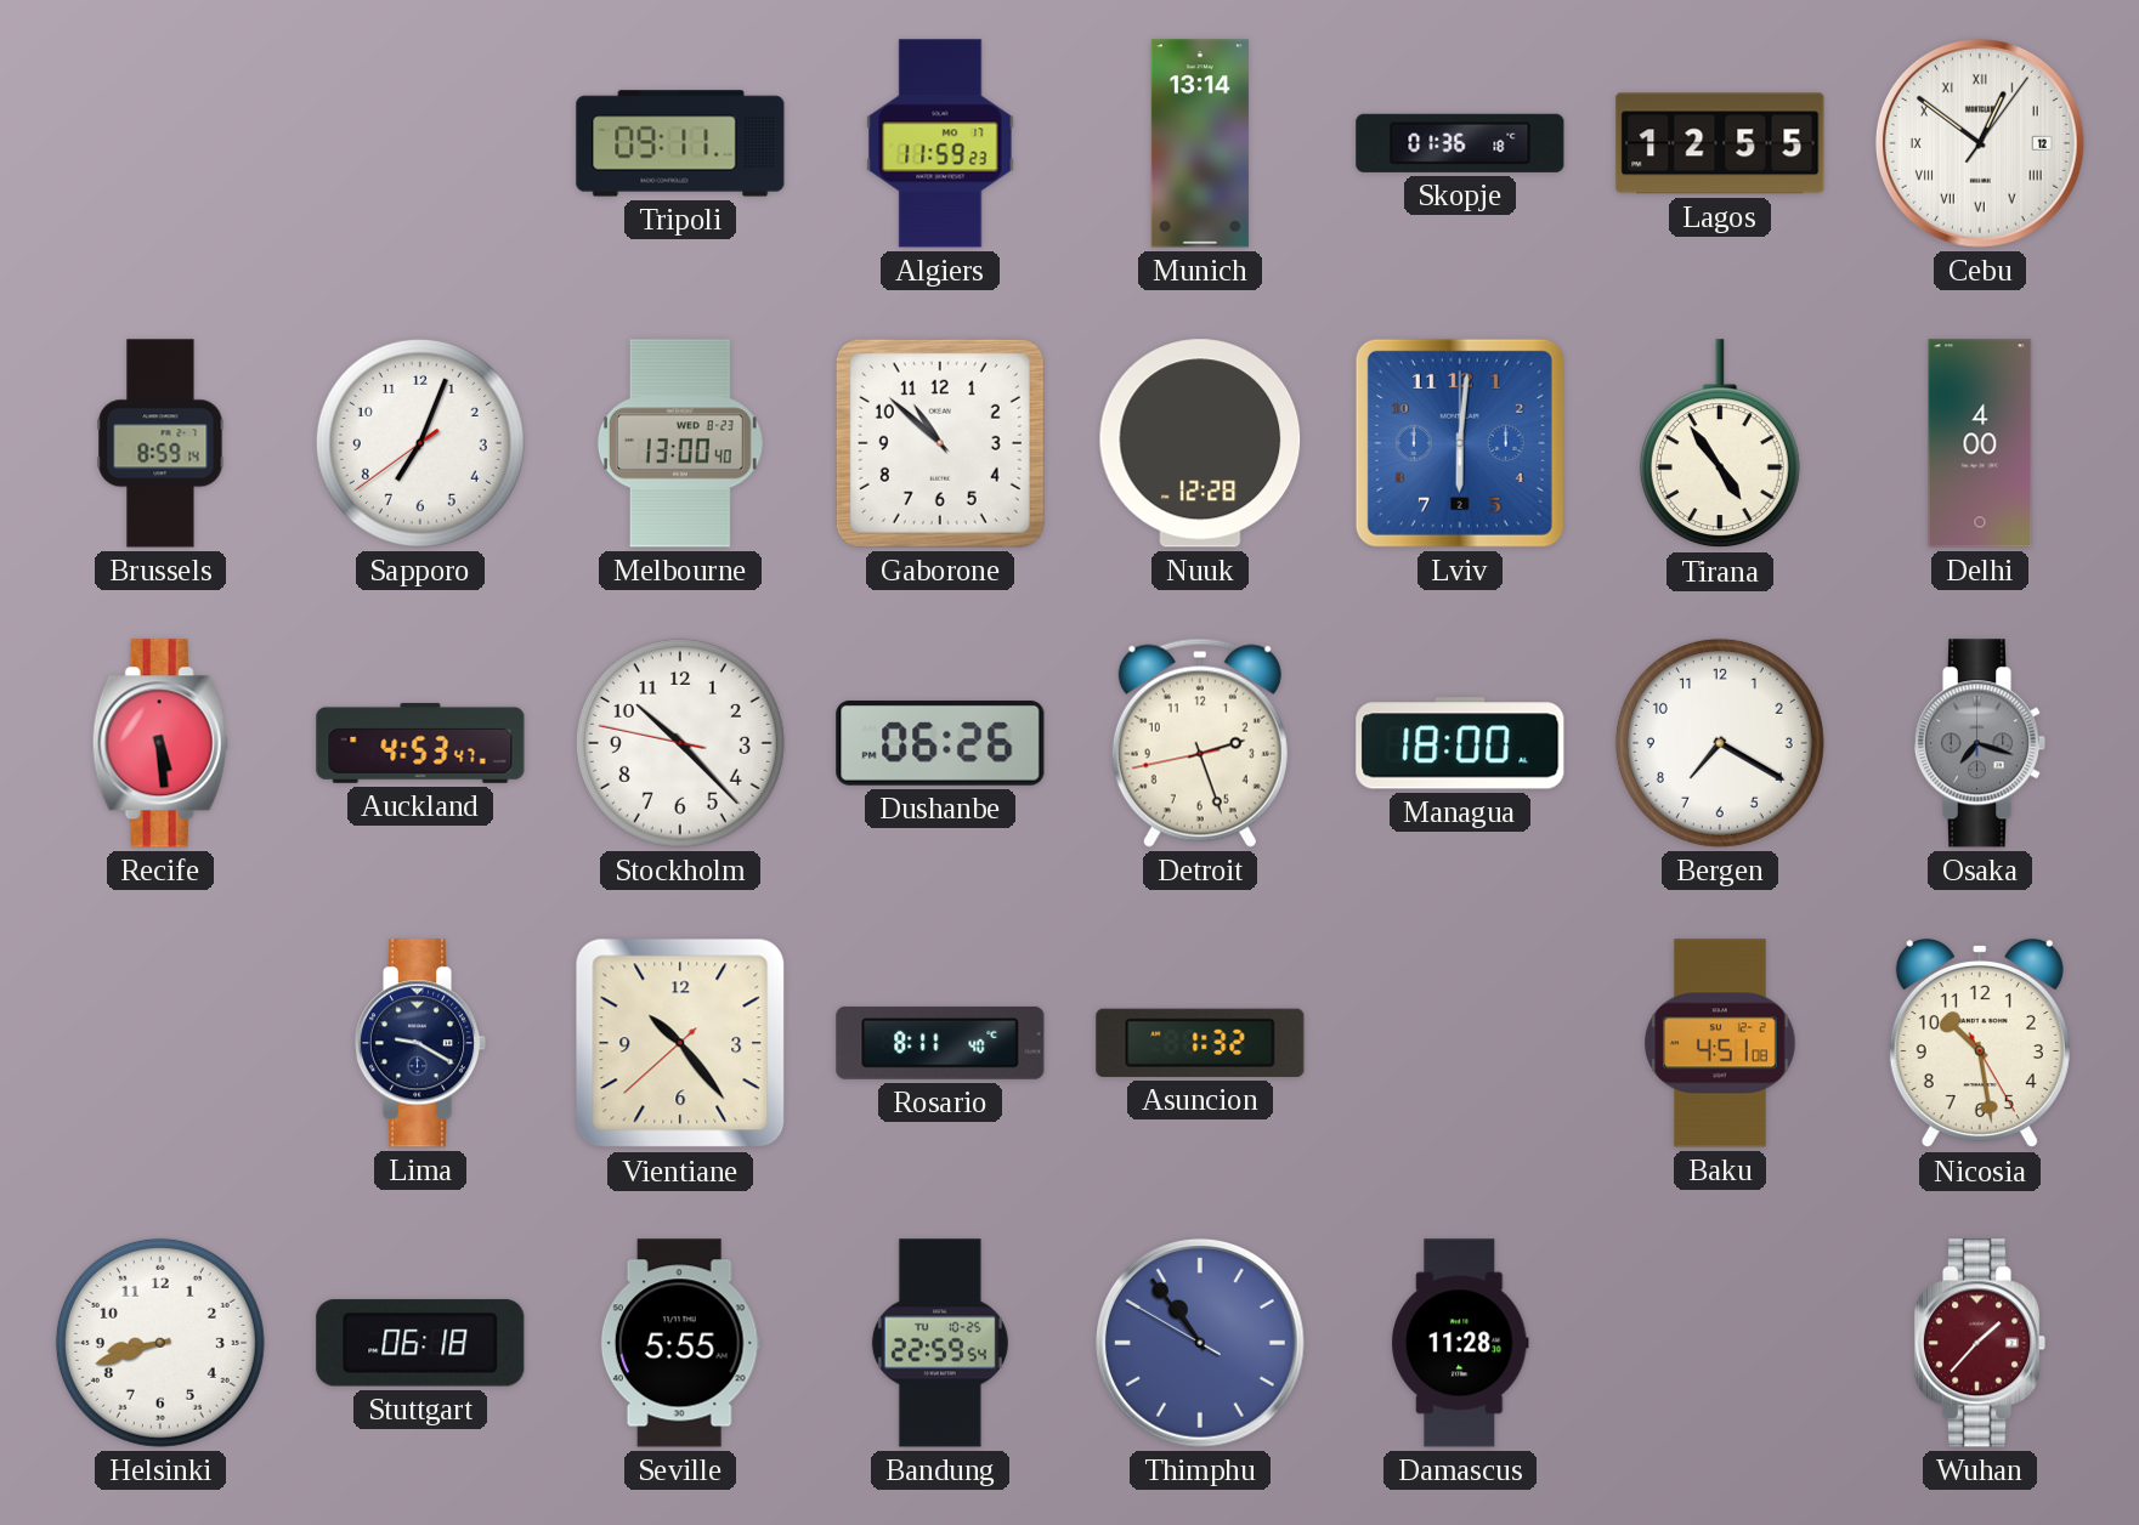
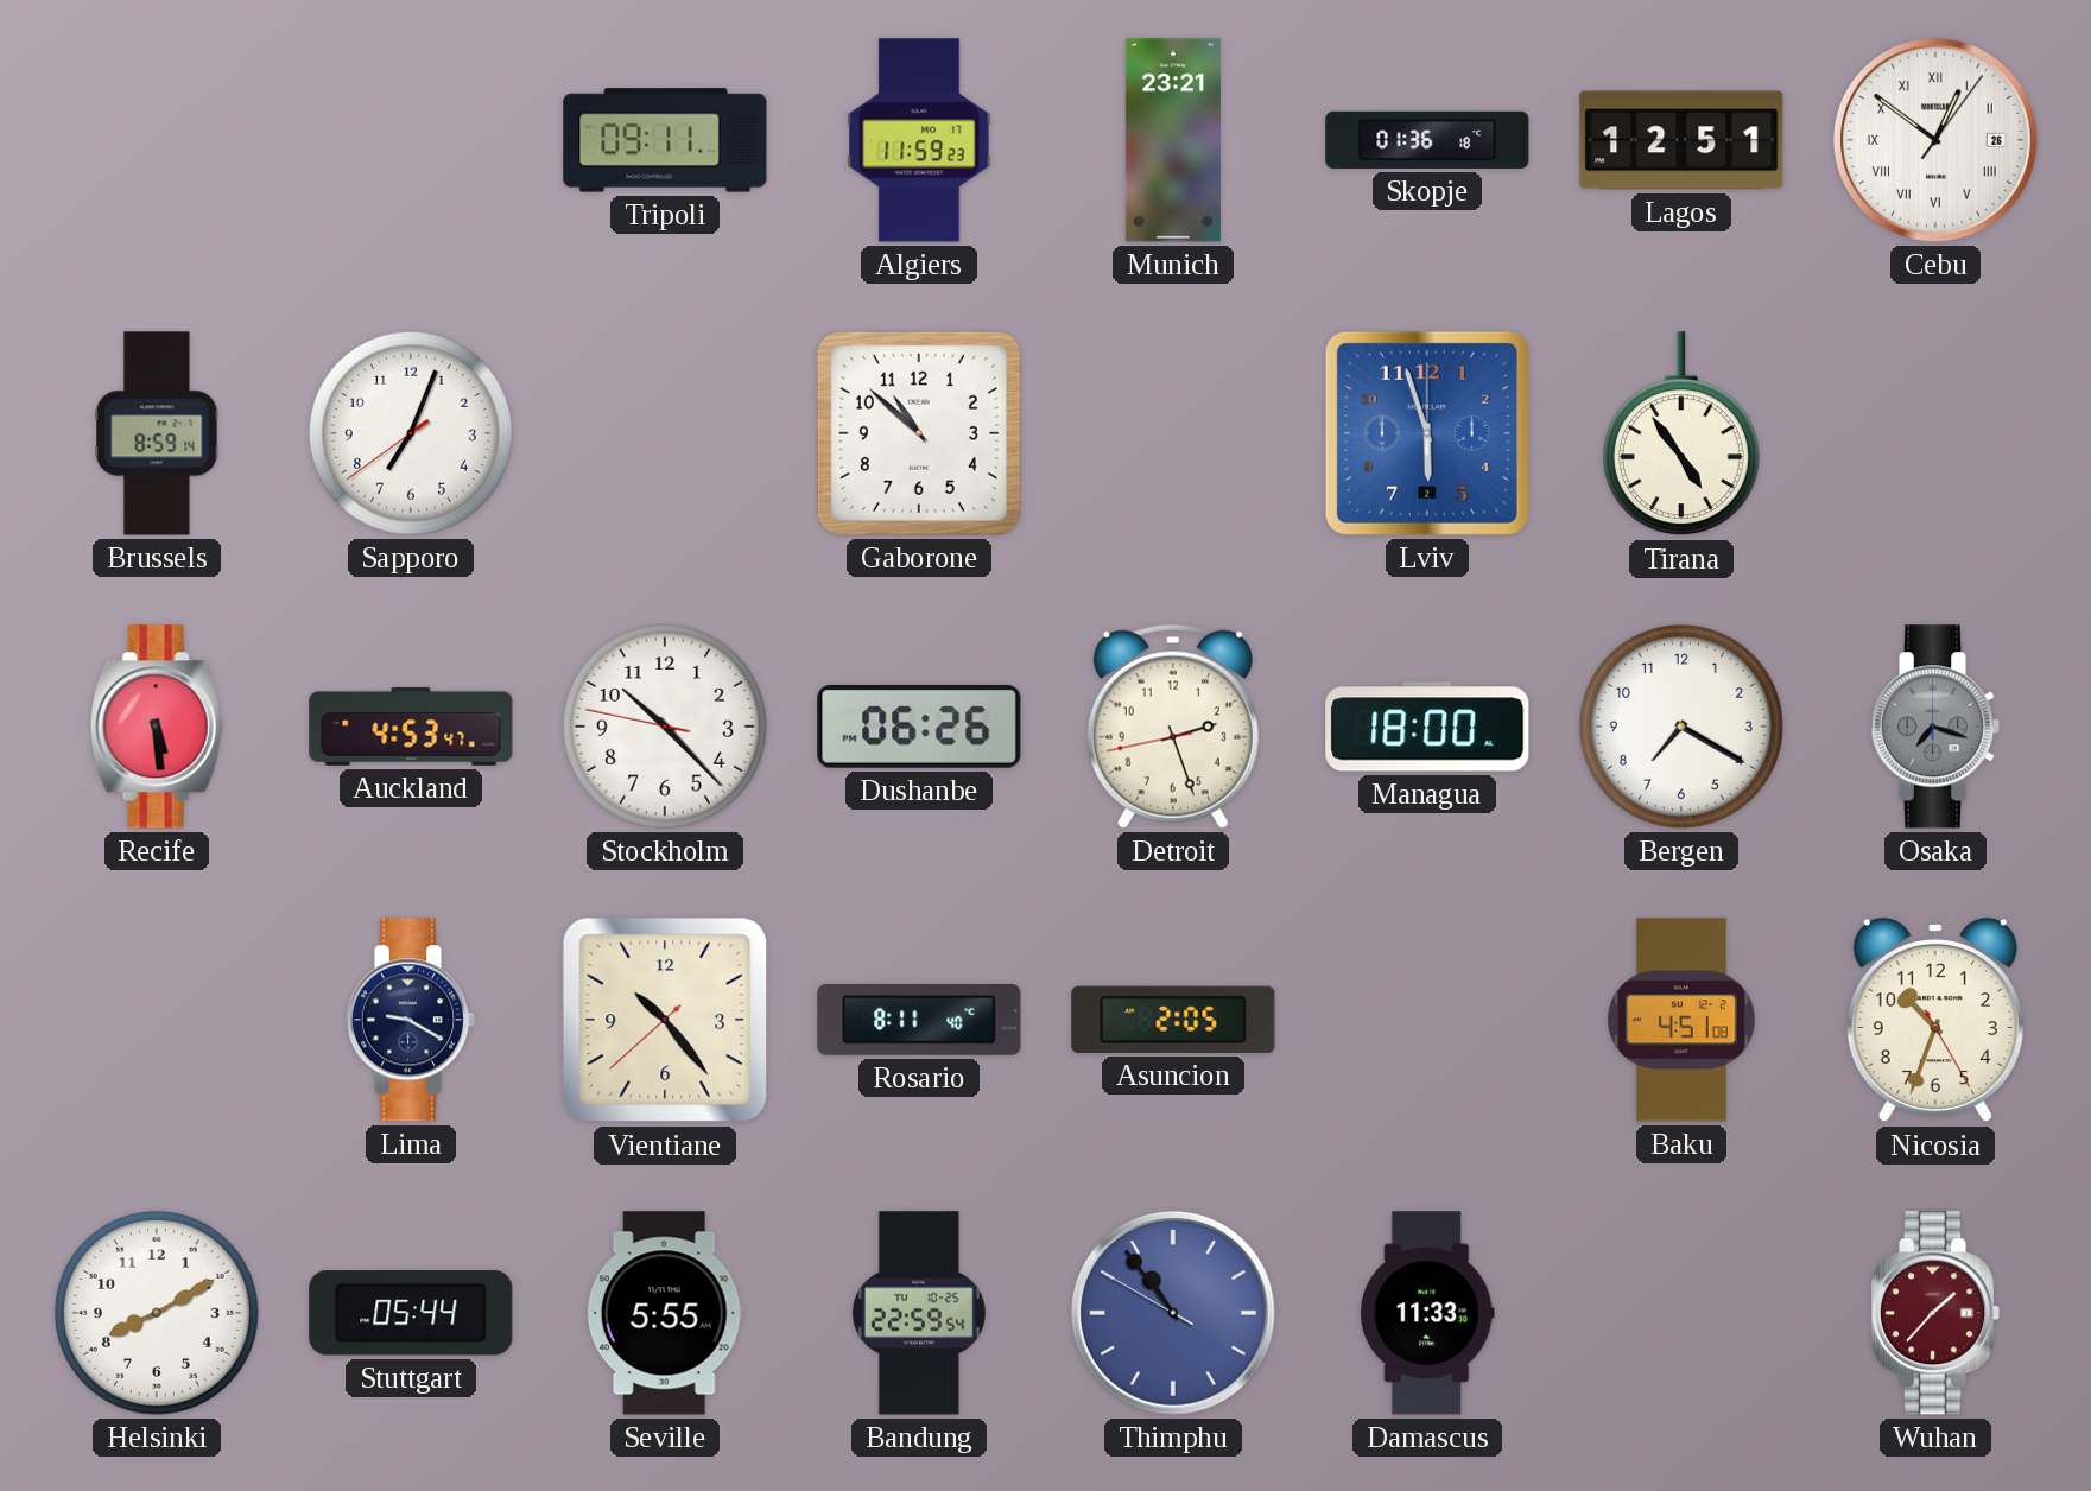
Munich: 13:14 -> 23:21 (1173, 140)
Lagos: 12:55 -> 12:51 (1681, 140)
Cebu date: 12 -> 26 (1935, 140)
Melbourne: 13:00 -> none (680, 443)
Nuuk: 12:28 -> none (1200, 443)
Lviv: 6:01 -> 5:57 (1427, 433)
Delhi: 4:00 -> none (1980, 443)
Asuncion: 1:32 -> 2:05 (1173, 1020)
Nicosia: 10:28 -> 10:33 (1935, 1020)
Helsinki: 8:42 -> 8:10 (157, 1313)
Stuttgart: 06:18 -> 05:44 (411, 1313)
Damascus: 11:28 -> 11:33 (1427, 1313)
